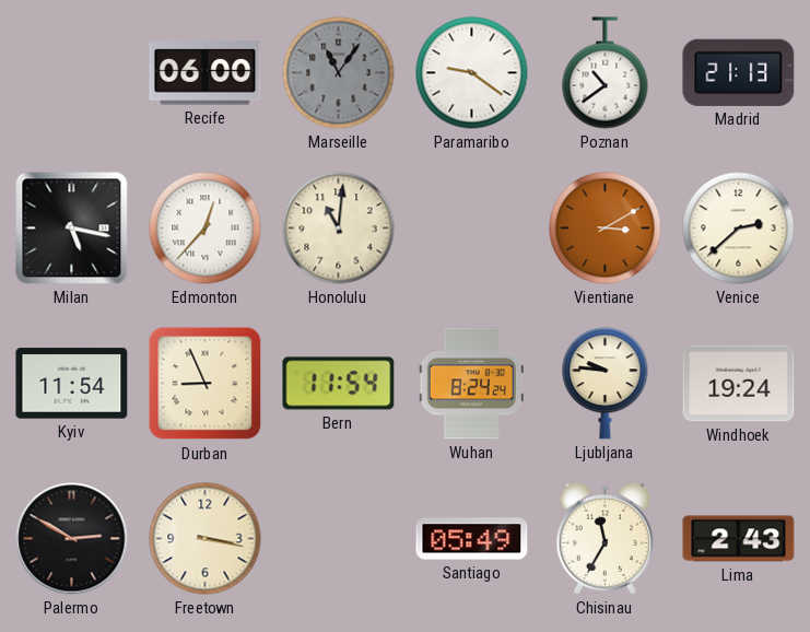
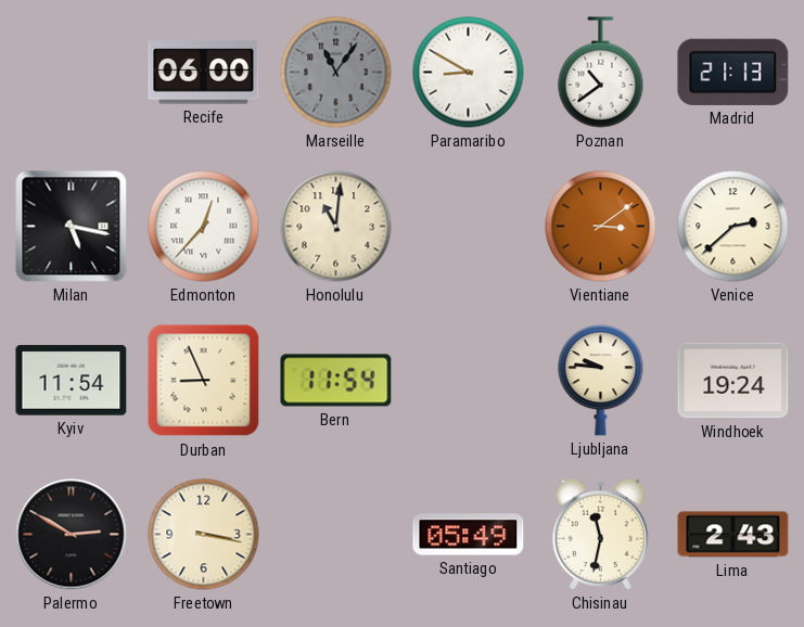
Paramaribo: 9:21 -> 8:50 (469, 73)
Vientiane: 3:10 -> 3:09 (601, 227)
Wuhan: 8:24 -> none (471, 384)
Chisinau: 11:35 -> 11:32 (600, 534)
